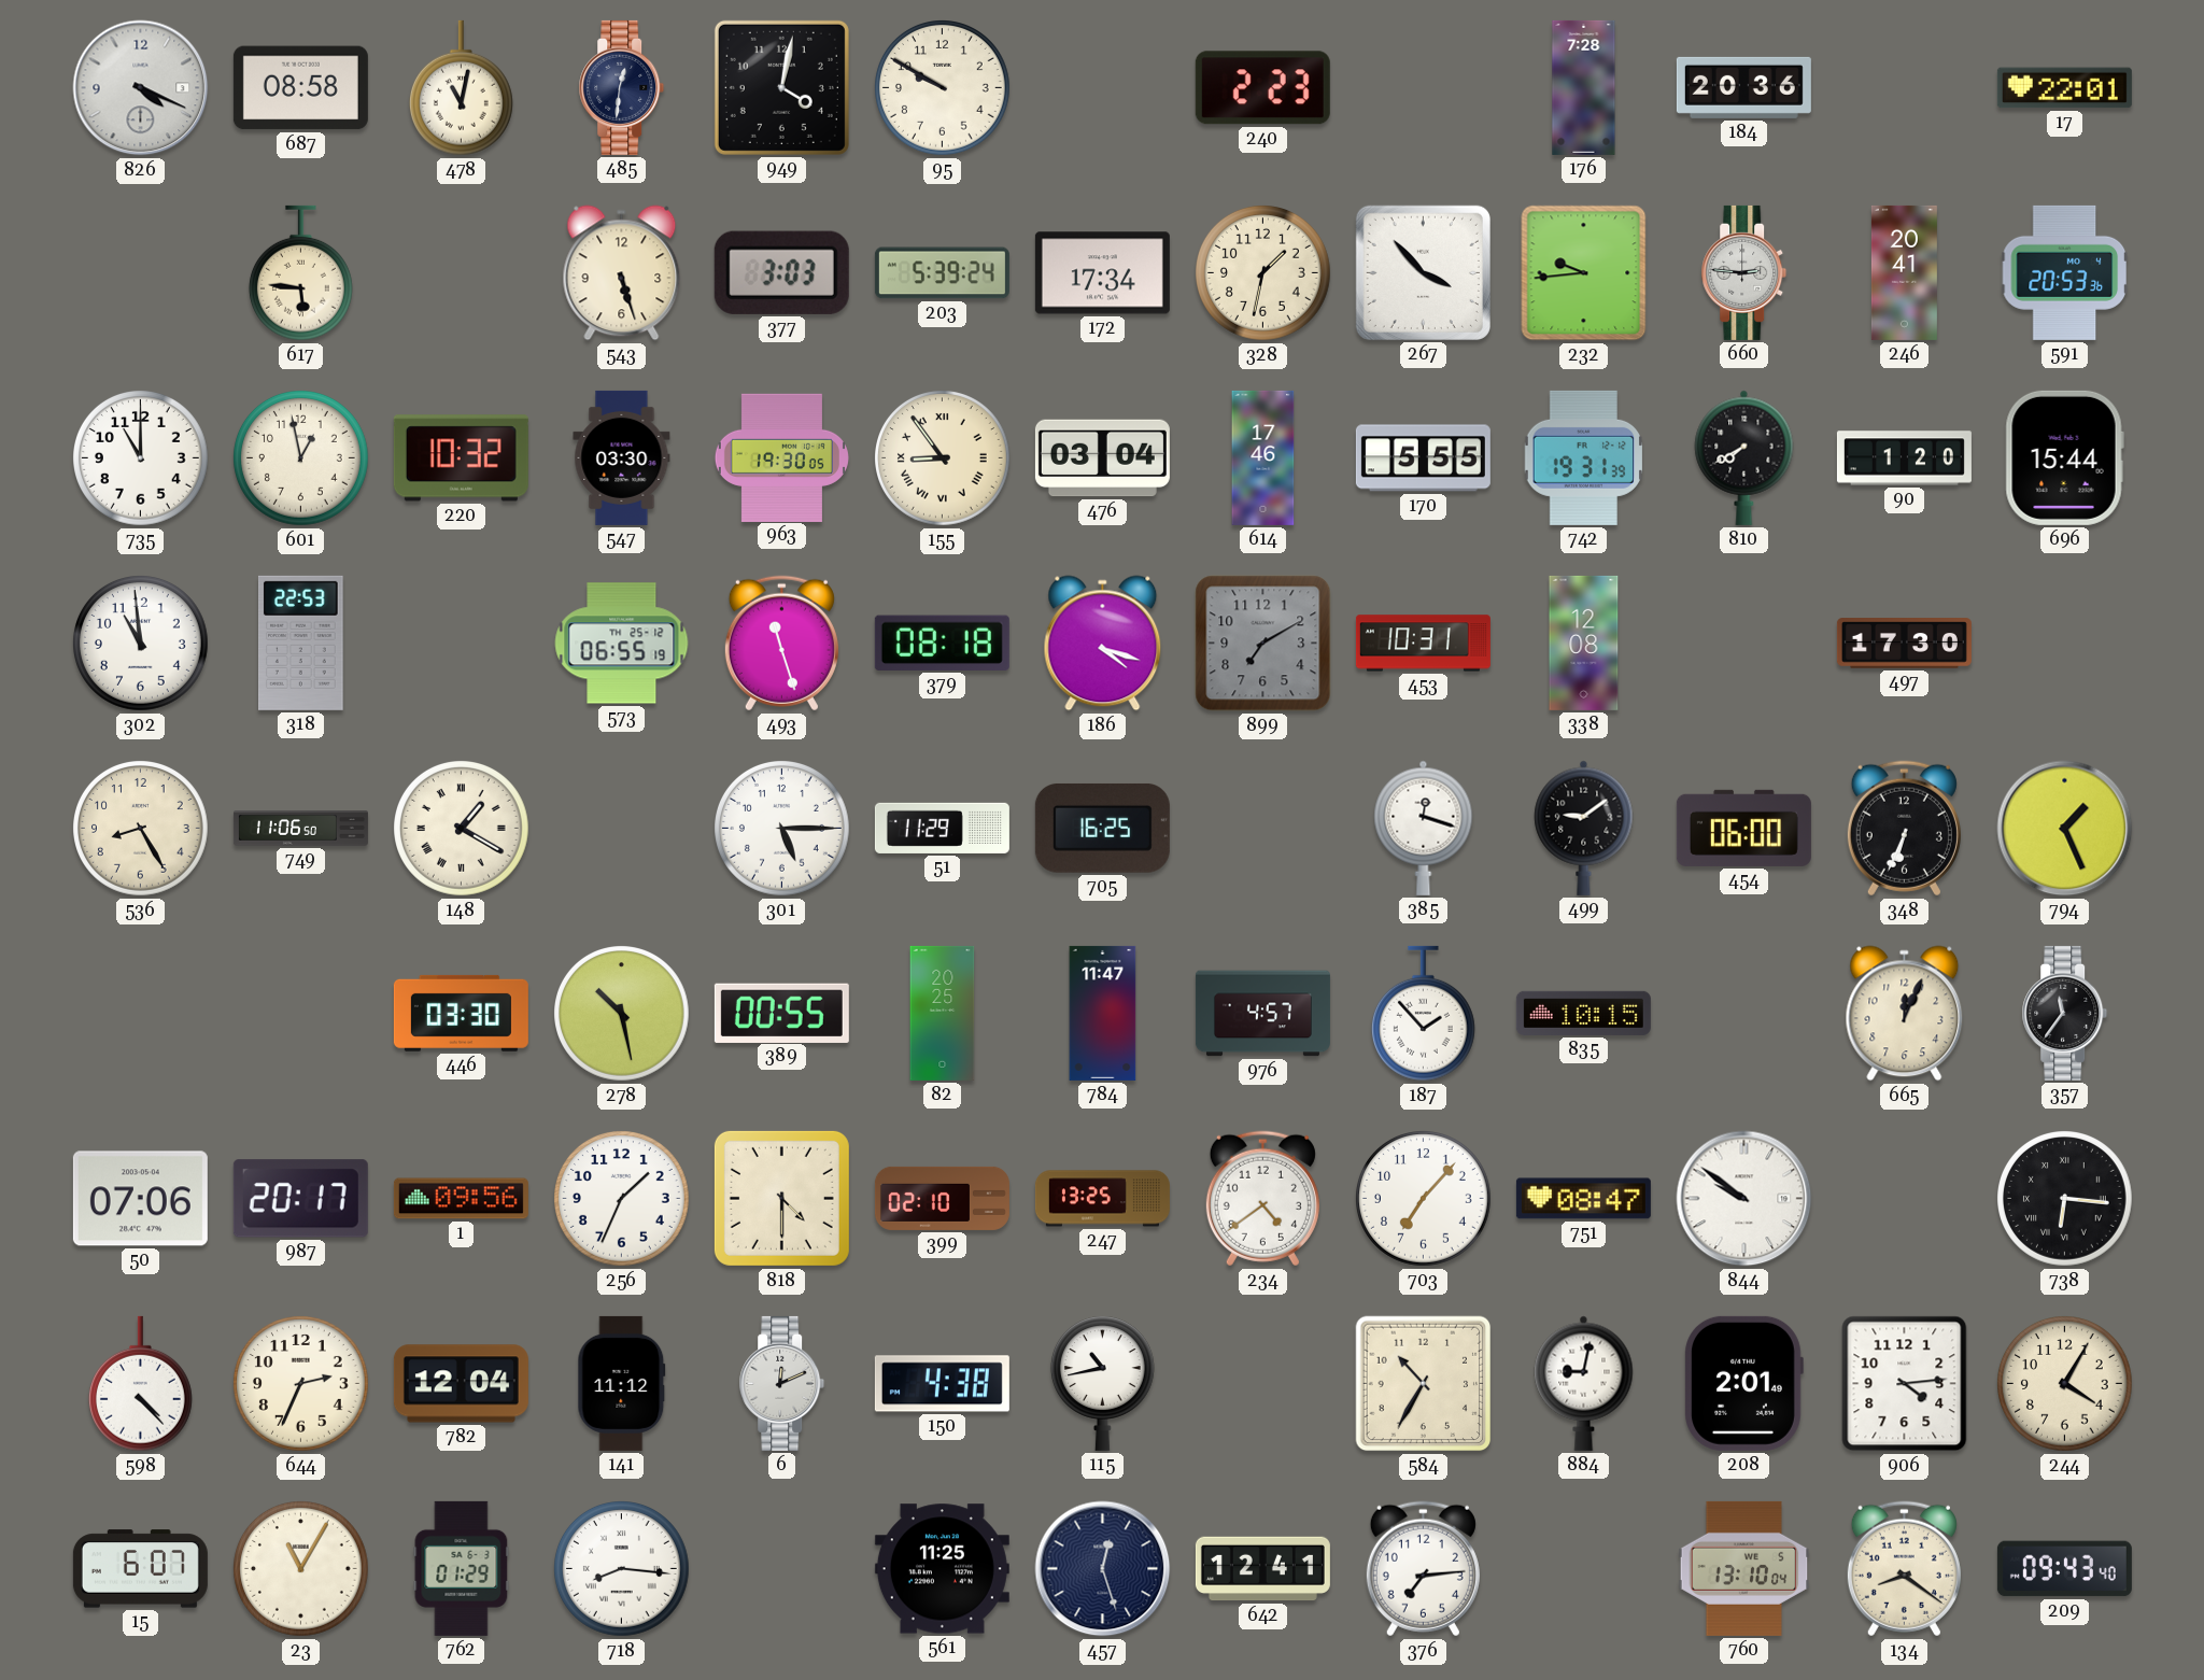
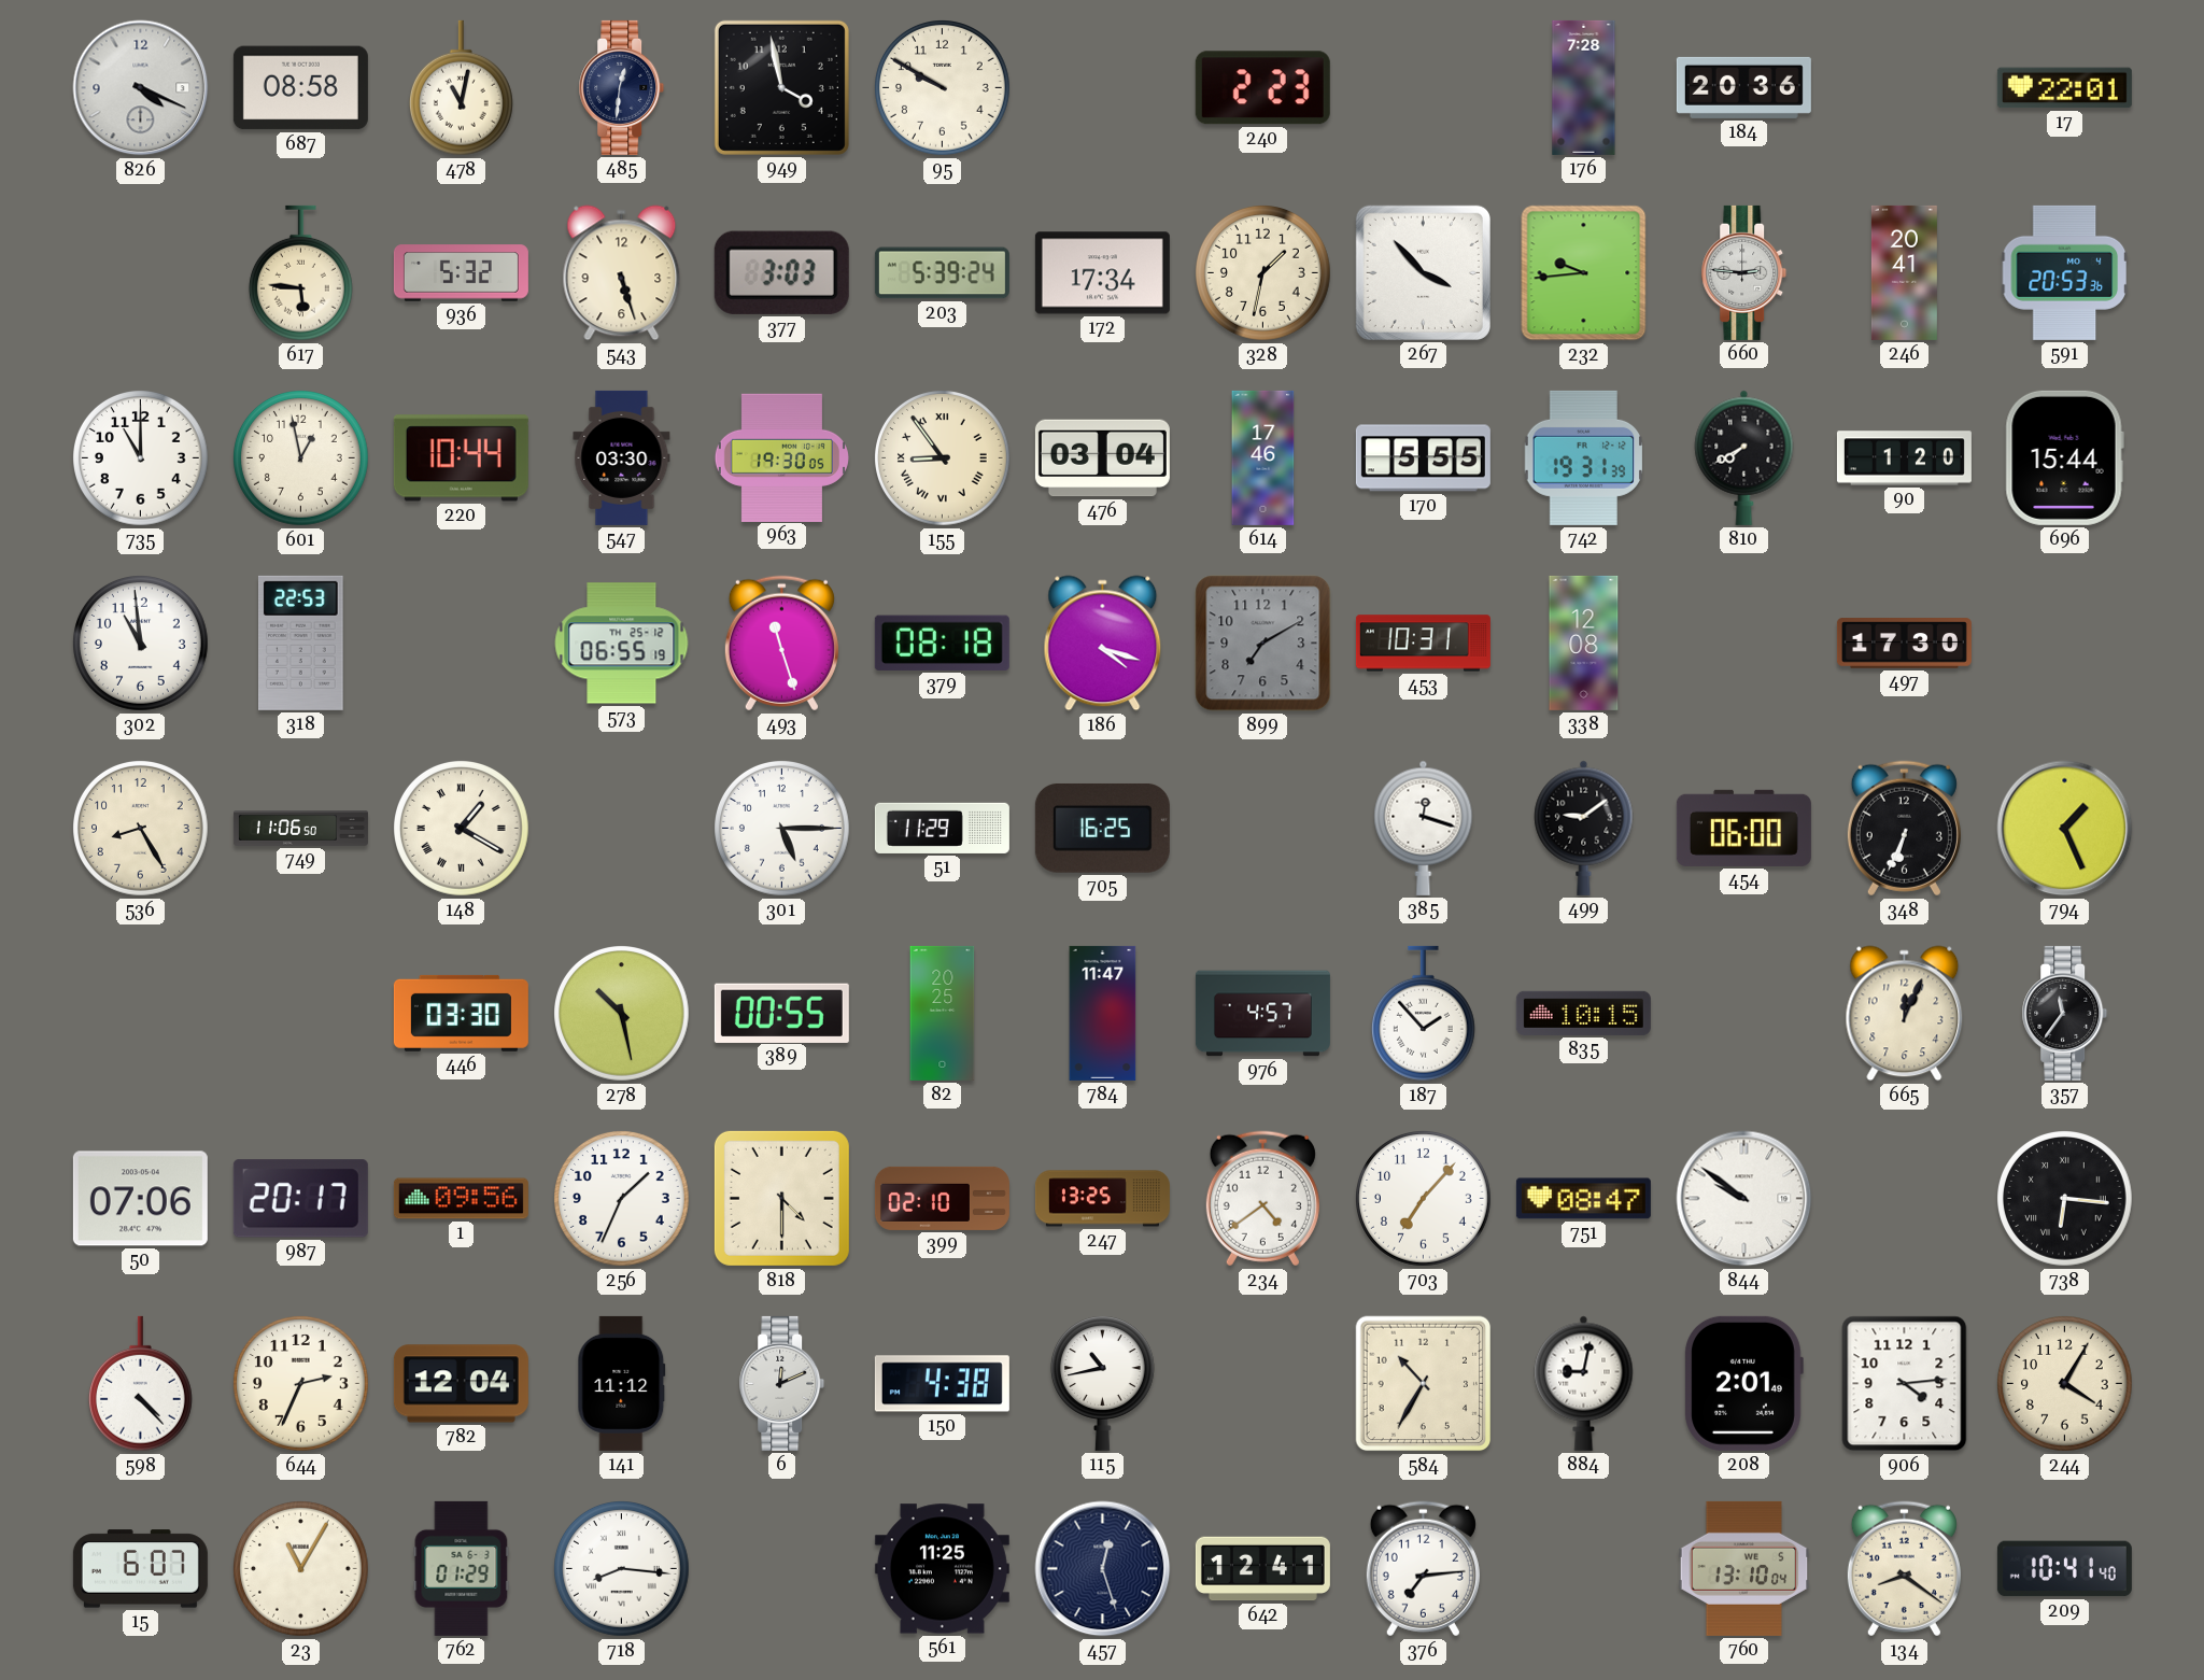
949: 4:02 -> 3:58 (781, 87)
936: none -> 5:32 (461, 273)
220: 10:32 -> 10:44 (461, 458)
209: 09:43 -> 10:41 (2064, 1569)
